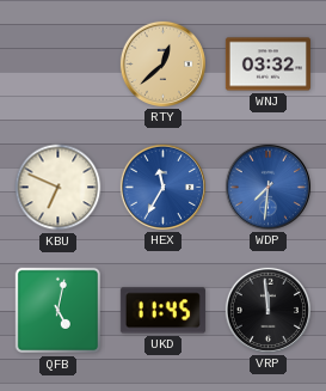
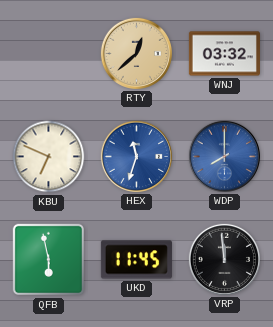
HEX: 11:35 -> 11:33 (136, 156)
WDP: 7:31 -> 8:00 (224, 156)
QFB: 5:02 -> 5:58 (49, 260)
